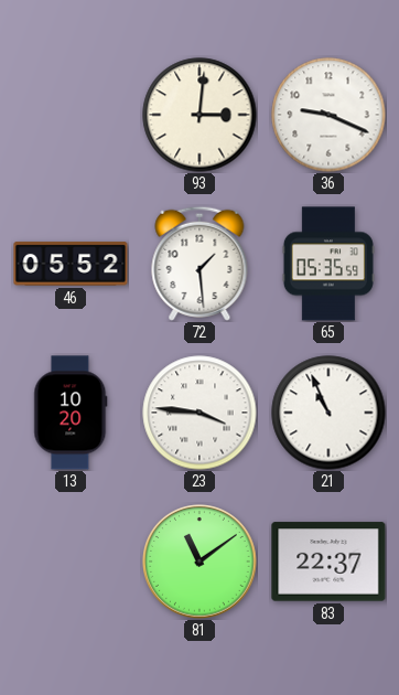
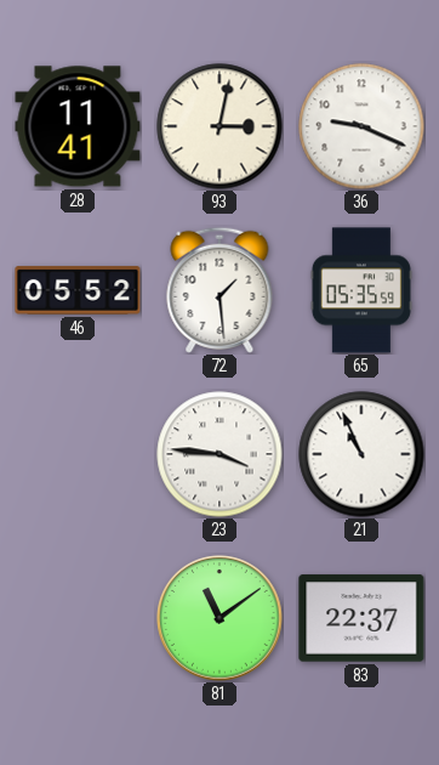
28: none -> 11:41 (78, 126)
93: 3:01 -> 3:02 (219, 126)
13: 10:20 -> none (71, 413)
